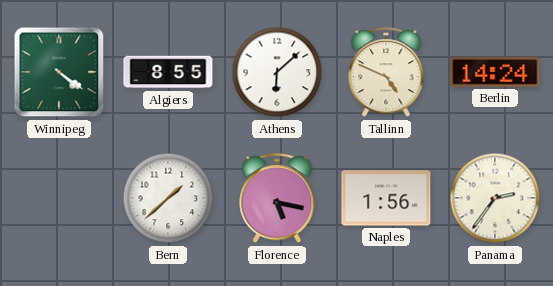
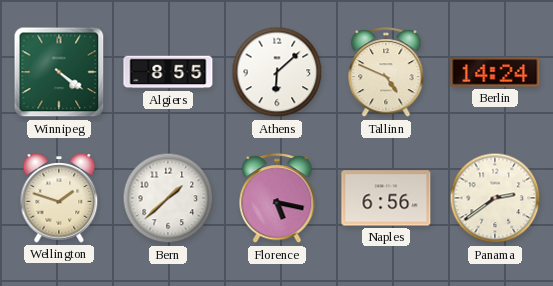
Wellington: none -> 1:48 (59, 198)
Naples: 1:56 -> 6:56 (386, 198)
Panama: 2:36 -> 2:39 (495, 198)
